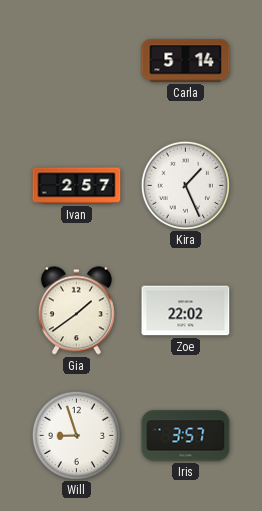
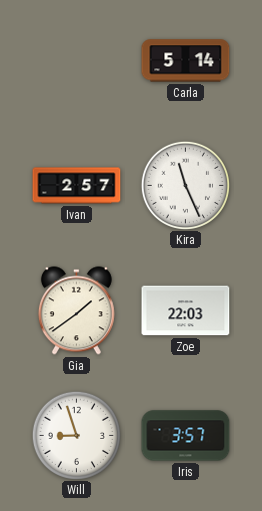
Kira: 1:26 -> 11:26 (185, 185)
Zoe: 22:02 -> 22:03 (186, 311)
